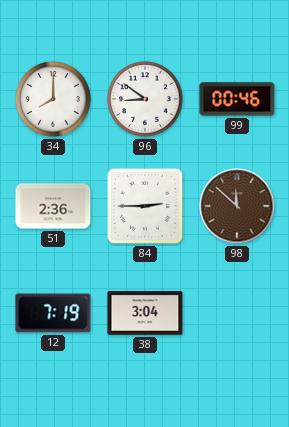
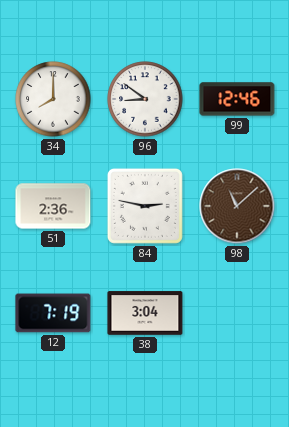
99: 00:46 -> 12:46 (237, 99)
84: 2:45 -> 2:47 (145, 206)
98: 11:52 -> 11:08 (237, 206)
